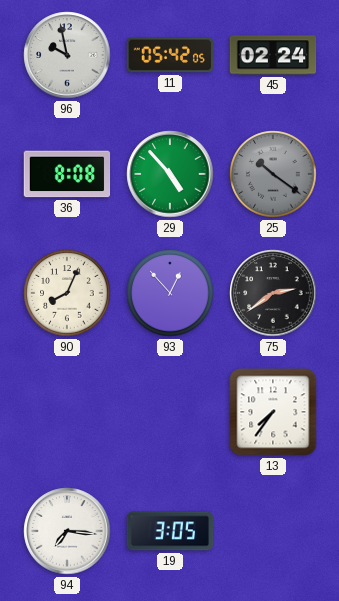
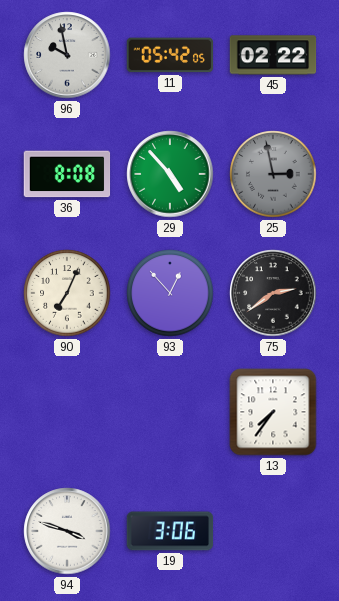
45: 02:24 -> 02:22 (273, 55)
25: 10:21 -> 2:58 (273, 174)
90: 8:04 -> 7:04 (67, 293)
94: 7:16 -> 3:48 (67, 531)
19: 3:05 -> 3:06 (170, 531)
